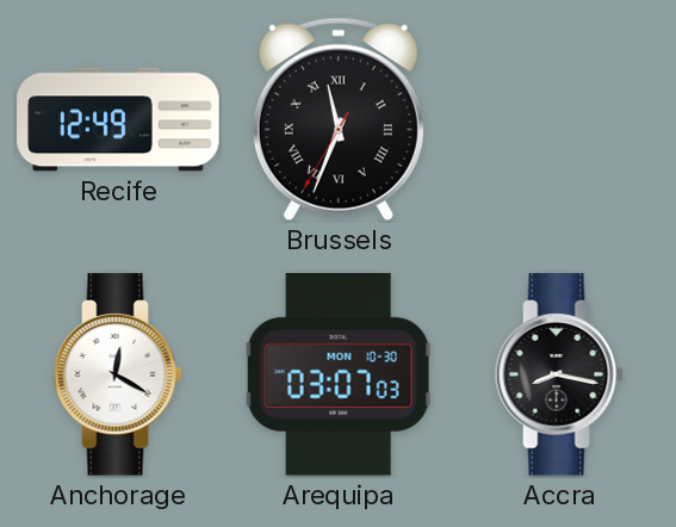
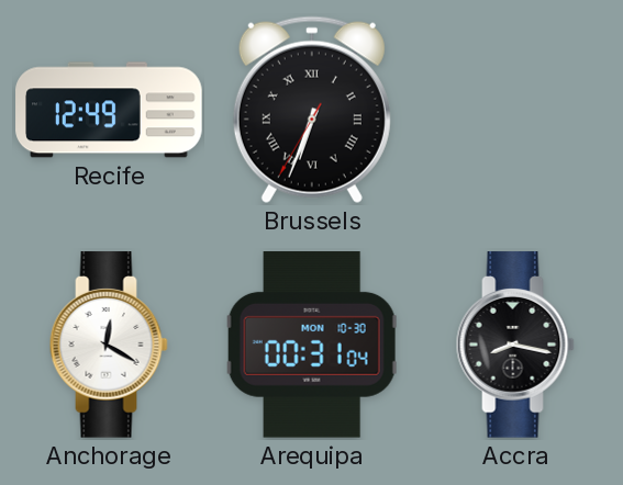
Brussels: 11:33 -> 6:33 (312, 110)
Arequipa: 03:07 -> 00:31 (312, 346)
